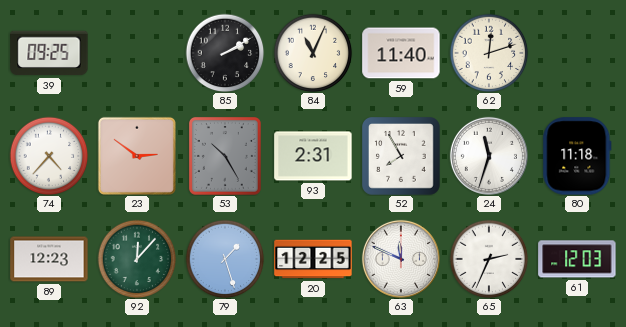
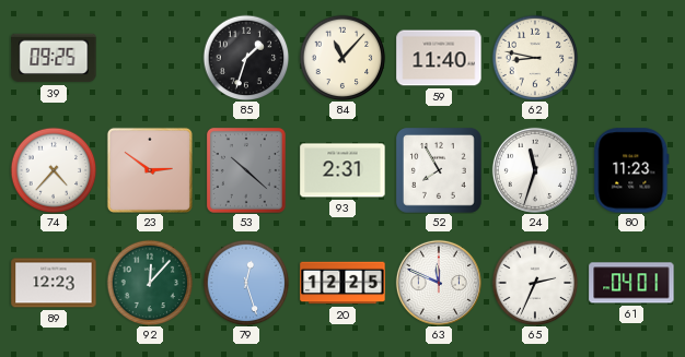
85: 2:10 -> 1:33 (246, 58)
84: 11:04 -> 11:07 (342, 58)
62: 12:12 -> 8:47 (535, 58)
53: 10:25 -> 10:22 (246, 170)
80: 11:18 -> 11:23 (631, 170)
79: 1:27 -> 12:27 (246, 283)
61: 12:03 -> 04:01 (631, 283)
